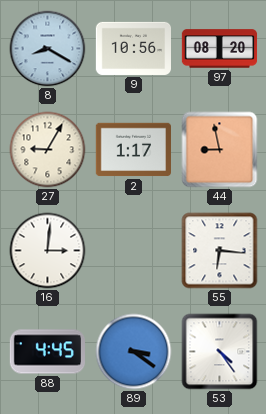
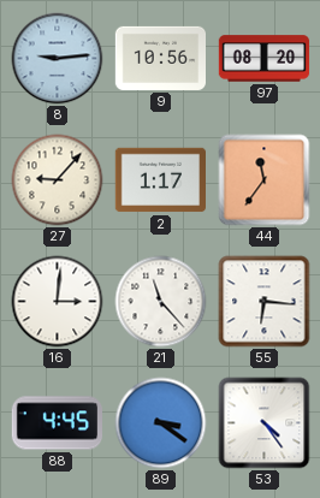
8: 8:20 -> 9:14 (58, 59)
27: 9:05 -> 9:07 (58, 180)
44: 8:58 -> 11:36 (265, 180)
21: none -> 11:23 (161, 302)
